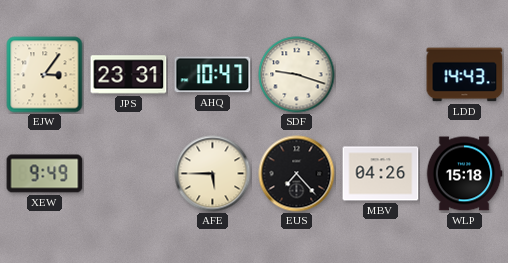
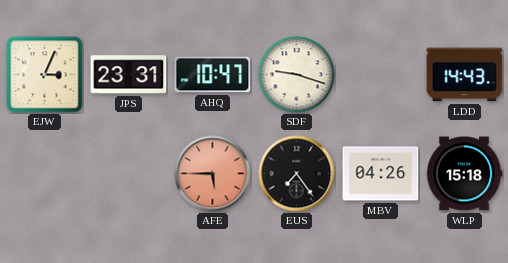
EJW: 3:06 -> 3:04 (45, 75)
XEW: 9:49 -> none (45, 174)
AFE dial: cream -> salmon (213, 174)
EUS: 7:23 -> 7:24 (297, 174)
